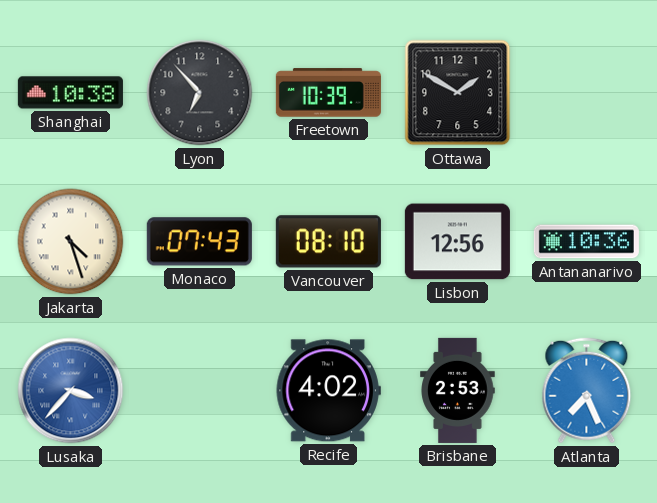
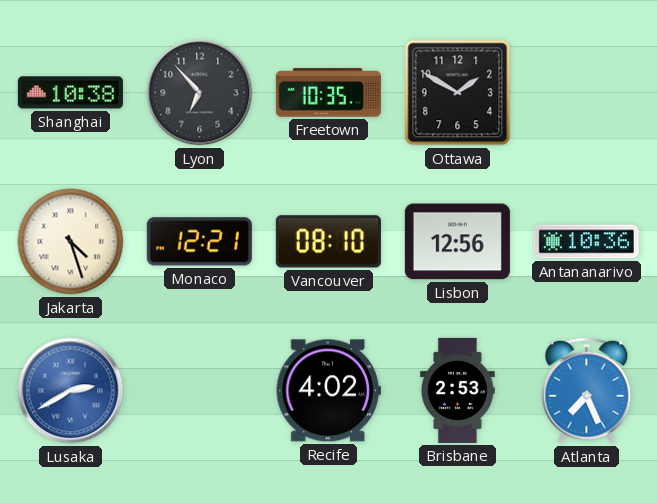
Freetown: 10:39 -> 10:35 (328, 93)
Monaco: 07:43 -> 12:21 (199, 242)
Lusaka: 3:37 -> 2:40 (71, 391)
